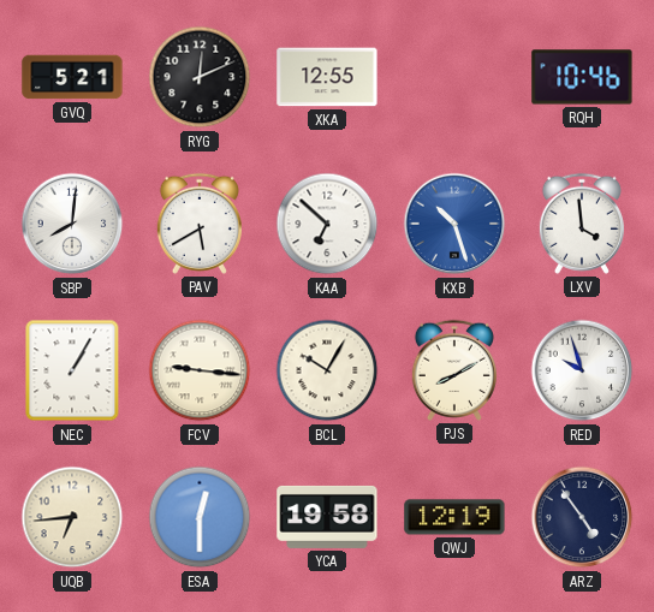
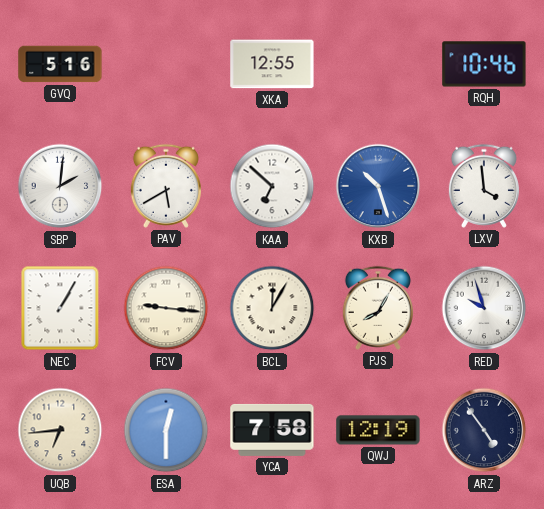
GVQ: 5:21 -> 5:16 (60, 64)
RYG: 12:11 -> none (200, 77)
SBP: 8:01 -> 2:01 (60, 186)
BCL: 10:05 -> 12:05 (272, 308)
PJS: 8:10 -> 8:05 (378, 308)
YCA: 19:58 -> 7:58 (272, 430)
